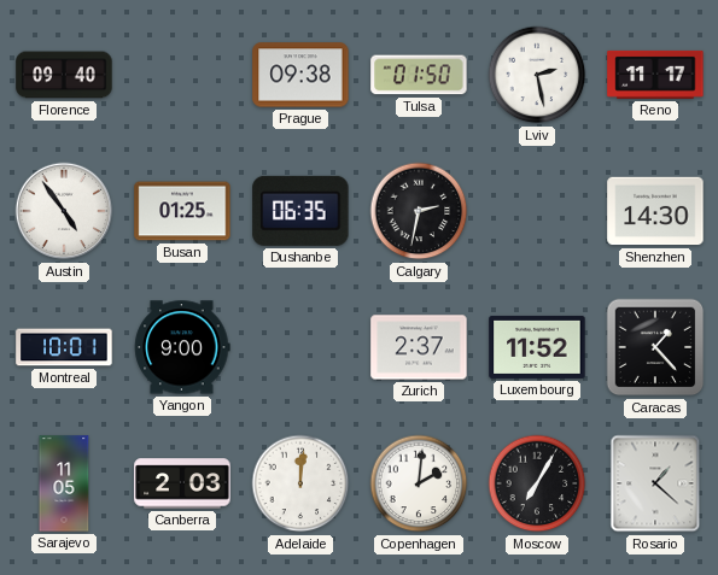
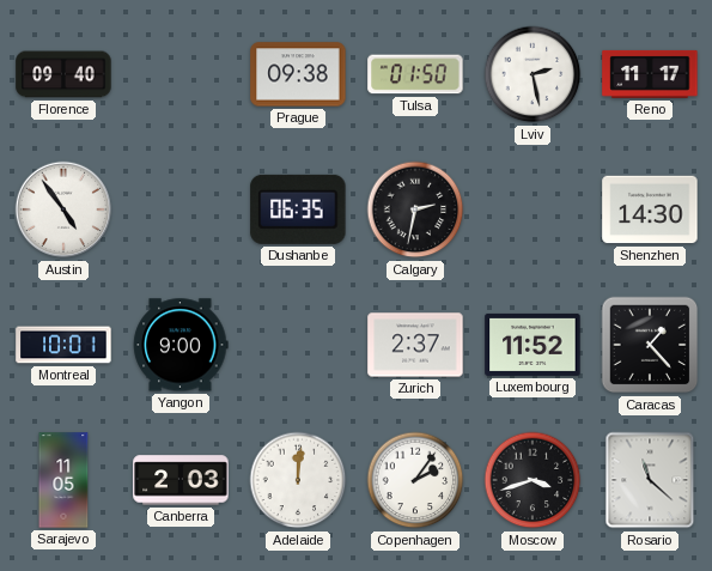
Busan: 01:25 -> none (182, 211)
Copenhagen: 2:01 -> 2:06 (415, 480)
Moscow: 7:05 -> 3:42 (533, 480)
Rosario: 1:22 -> 11:22 (650, 480)
